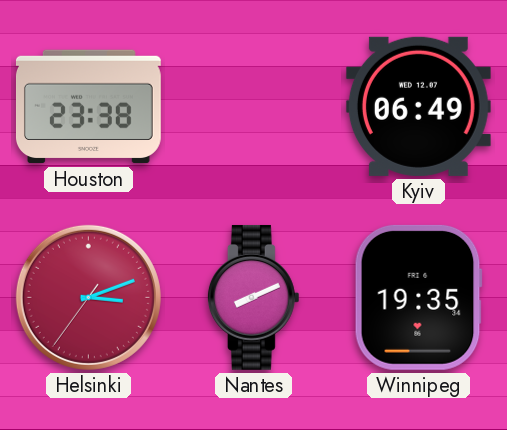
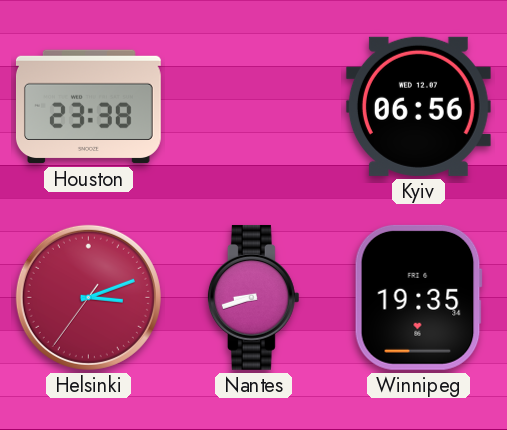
Kyiv: 06:49 -> 06:56 (418, 106)
Nantes: 8:11 -> 8:42 (253, 297)
